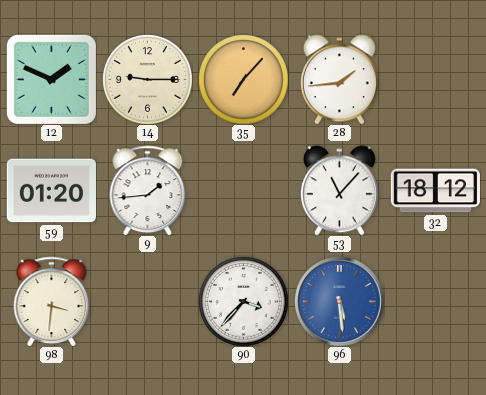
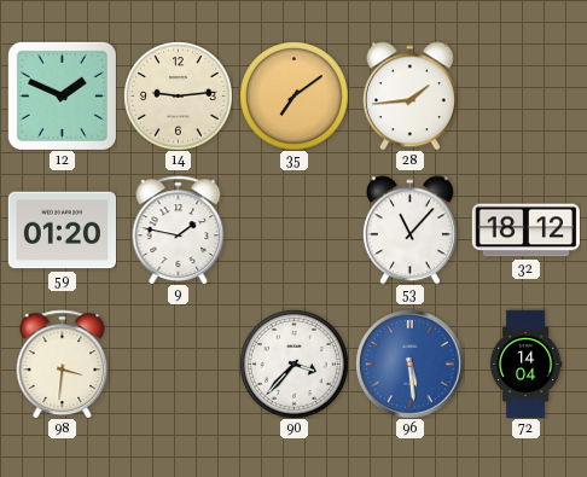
14: 9:15 -> 9:14 (178, 95)
35: 7:07 -> 7:09 (293, 95)
9: 1:44 -> 1:47 (179, 229)
72: none -> 14:04 (527, 363)
